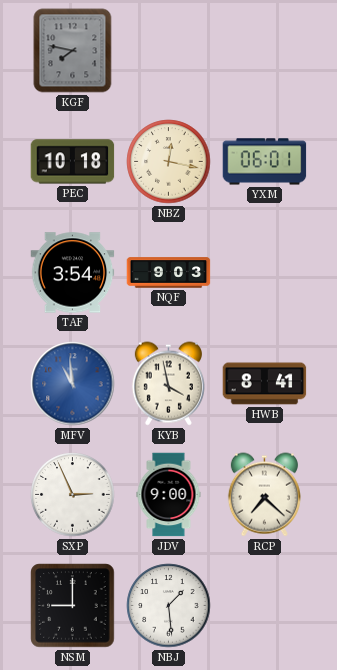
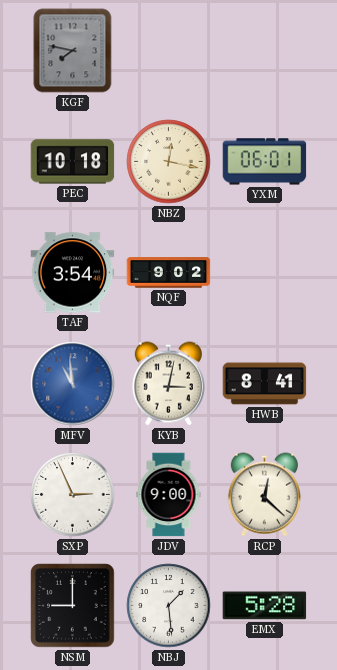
NQF: 9:03 -> 9:02 (169, 273)
KYB: 3:58 -> 3:02 (168, 384)
RCP: 7:22 -> 12:22 (264, 495)
EMX: none -> 5:28 (265, 606)
